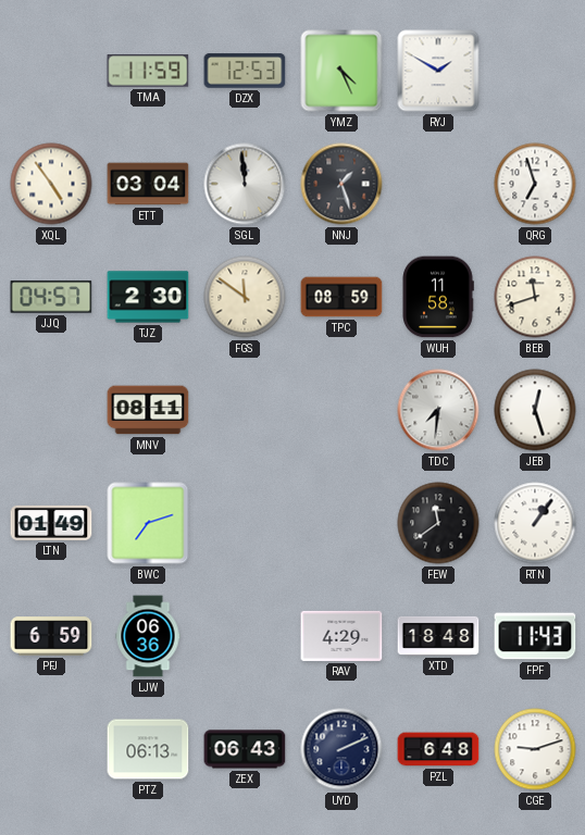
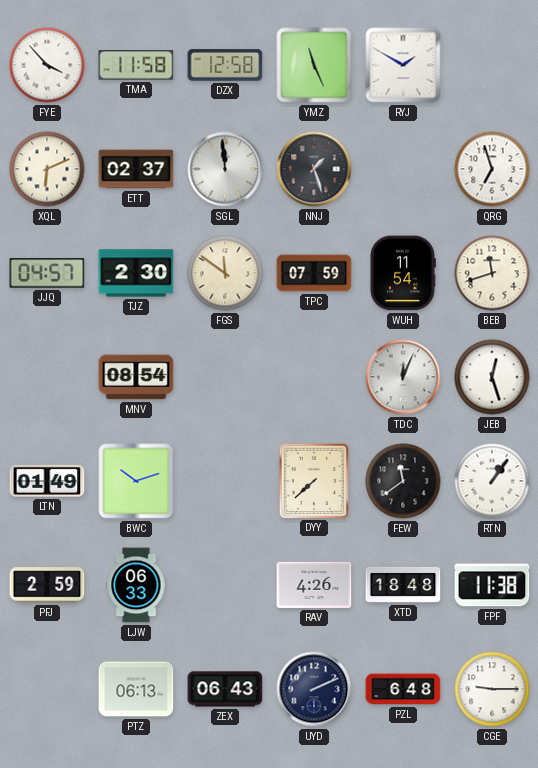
FYE: none -> 3:53 (47, 65)
TMA: 11:59 -> 11:58 (136, 65)
DZX: 12:53 -> 12:58 (225, 65)
YMZ: 4:26 -> 11:26 (314, 65)
XQL: 4:54 -> 6:11 (47, 169)
ETT: 03:04 -> 02:37 (136, 169)
TPC: 08:59 -> 07:59 (314, 273)
WUH: 11:58 -> 11:54 (403, 273)
MNV: 08:11 -> 08:54 (136, 377)
TDC: 7:31 -> 12:04 (403, 377)
BWC: 7:12 -> 10:12 (136, 481)
DYY: none -> 7:38 (313, 480)
PFJ: 6:59 -> 2:59 (47, 585)
LJW: 06:36 -> 06:33 (136, 585)
RAV: 4:29 -> 4:26 (314, 585)
FPF: 11:43 -> 11:38 (492, 585)
CGE: 9:12 -> 9:15 (492, 689)
